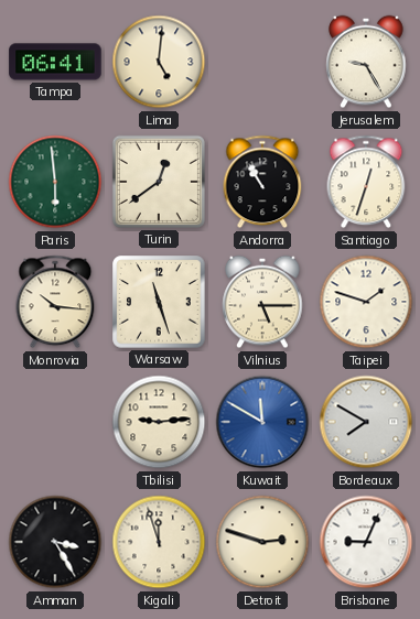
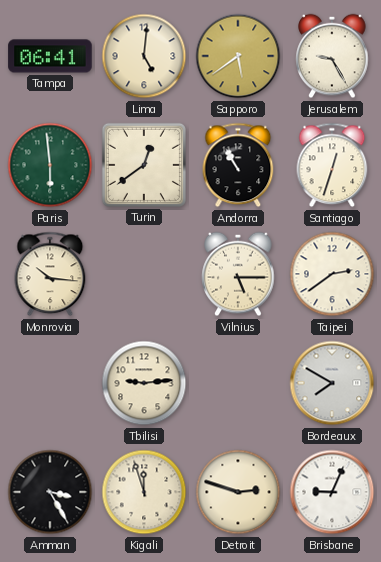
Sapporo: none -> 5:39 (238, 56)
Warsaw: 11:27 -> none (159, 302)
Taipei: 1:48 -> 2:39 (332, 274)
Kuwait: 11:50 -> none (262, 422)
